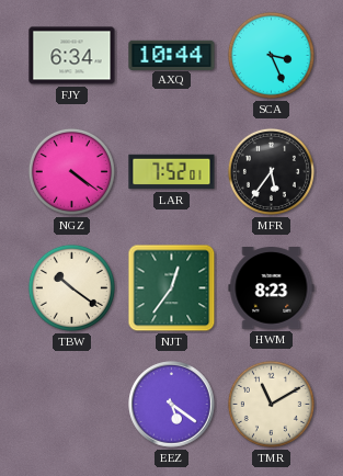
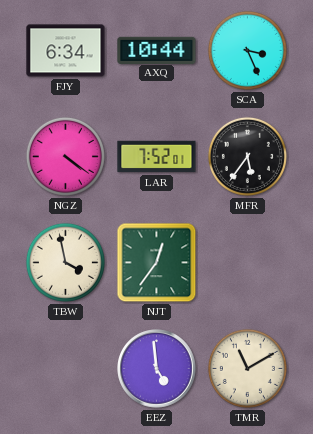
TBW: 10:21 -> 3:58 (65, 262)
HWM: 8:23 -> none (272, 288)
EEZ: 5:21 -> 4:59 (157, 369)
